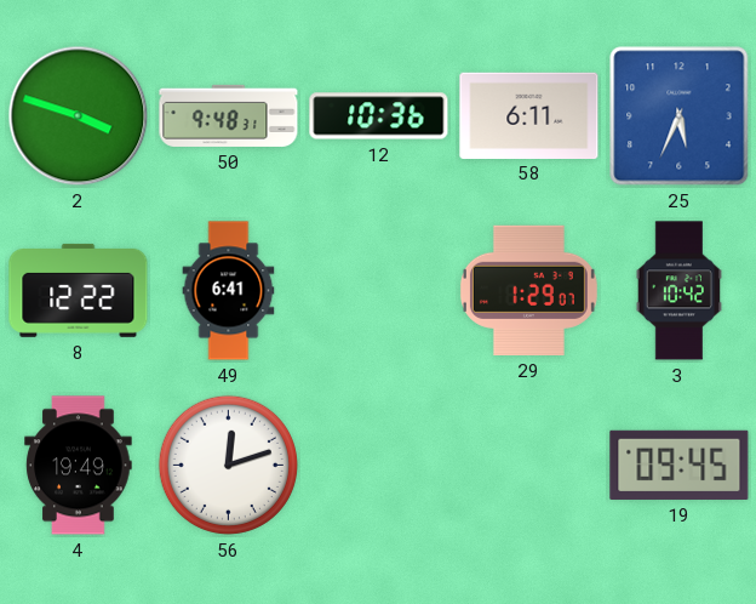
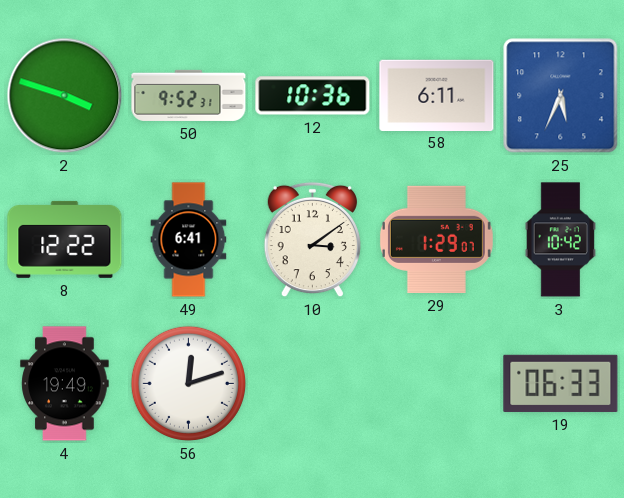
50: 9:48 -> 9:52 (189, 95)
10: none -> 3:09 (312, 240)
19: 09:45 -> 06:33 (561, 383)
